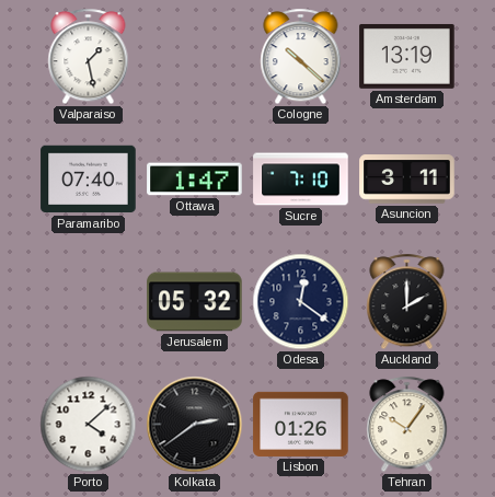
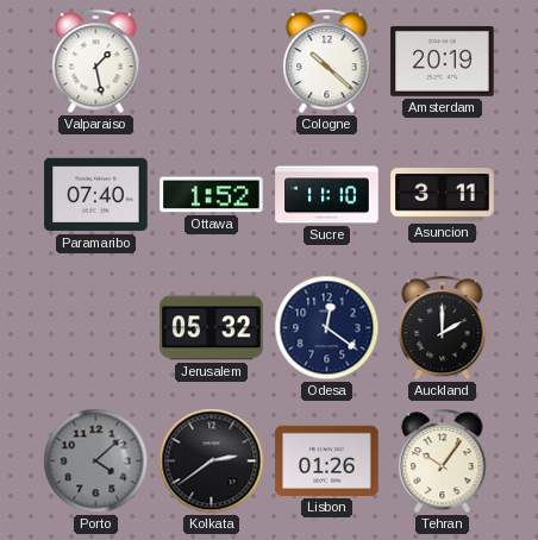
Amsterdam: 13:19 -> 20:19 (443, 61)
Ottawa: 1:47 -> 1:52 (212, 195)
Sucre: 7:10 -> 11:10 (327, 195)
Porto dial: white -> grey (96, 461)
